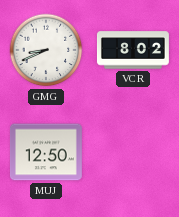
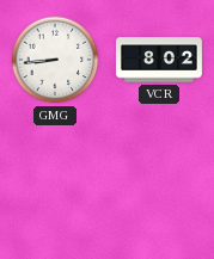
GMG: 8:41 -> 8:44 (55, 60)
MUJ: 12:50 -> none (46, 152)
